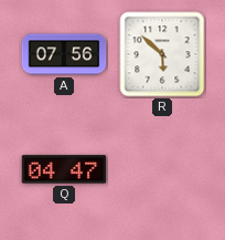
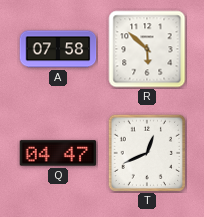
A: 07:56 -> 07:58 (58, 49)
T: none -> 12:41 (147, 153)
